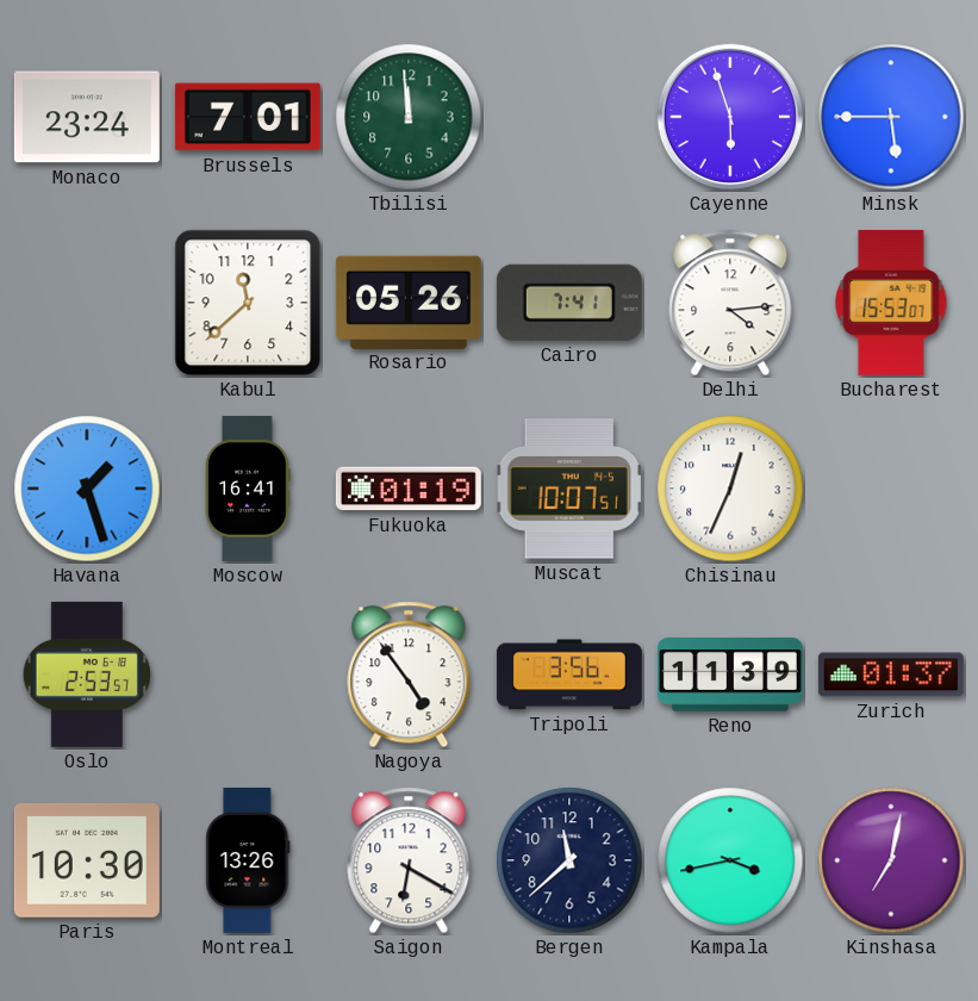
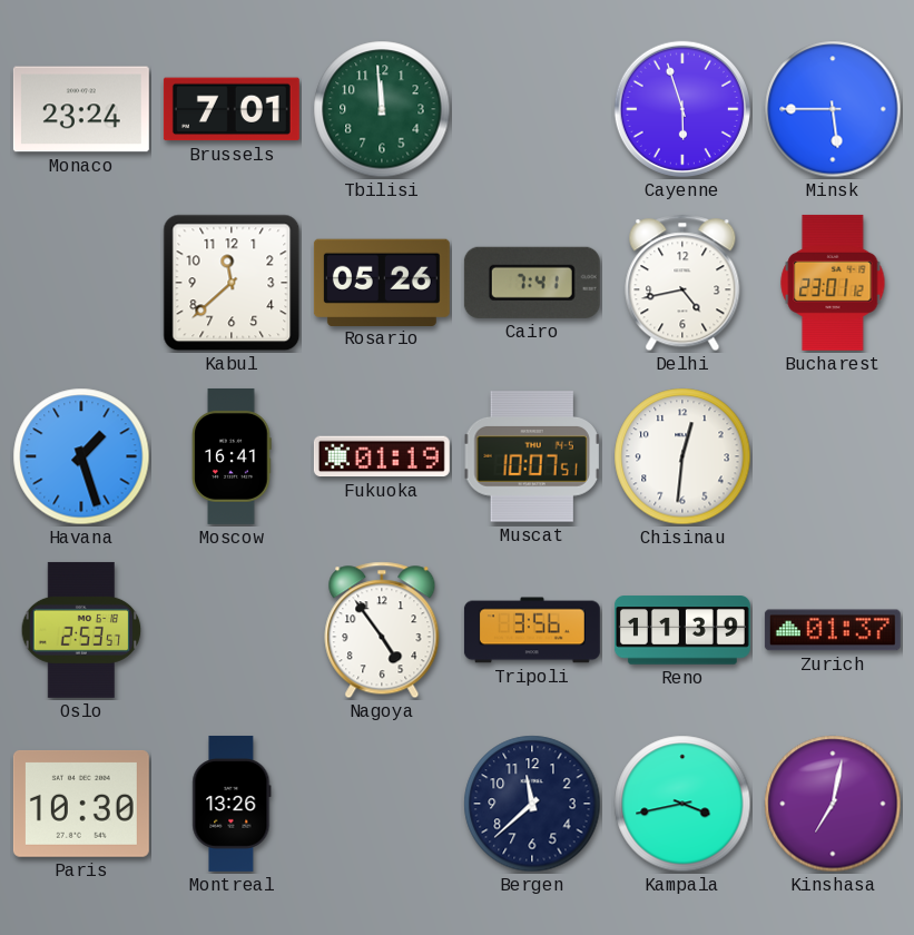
Delhi: 4:14 -> 4:43 (682, 283)
Bucharest: 15:53 -> 23:01 (833, 283)
Chisinau: 12:34 -> 12:31 (682, 456)
Saigon: 6:20 -> none (409, 860)
